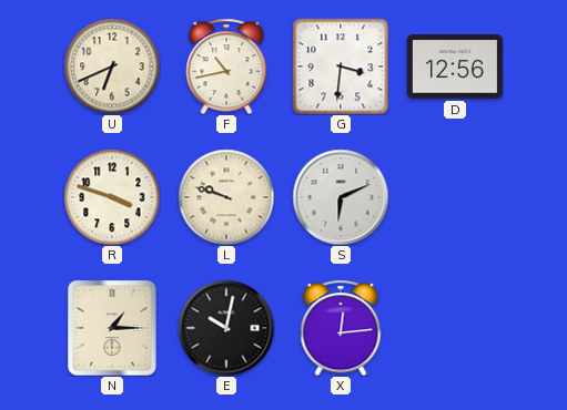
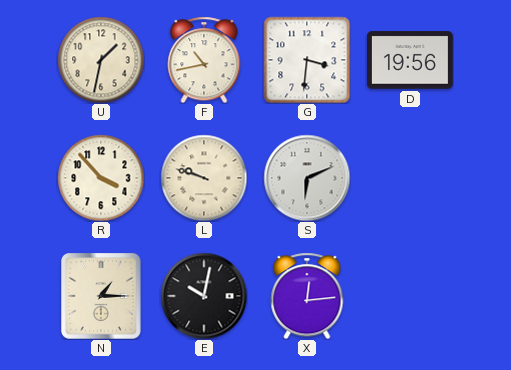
U: 6:41 -> 1:32 (101, 60)
D: 12:56 -> 19:56 (410, 60)
R: 3:48 -> 3:53 (101, 178)
